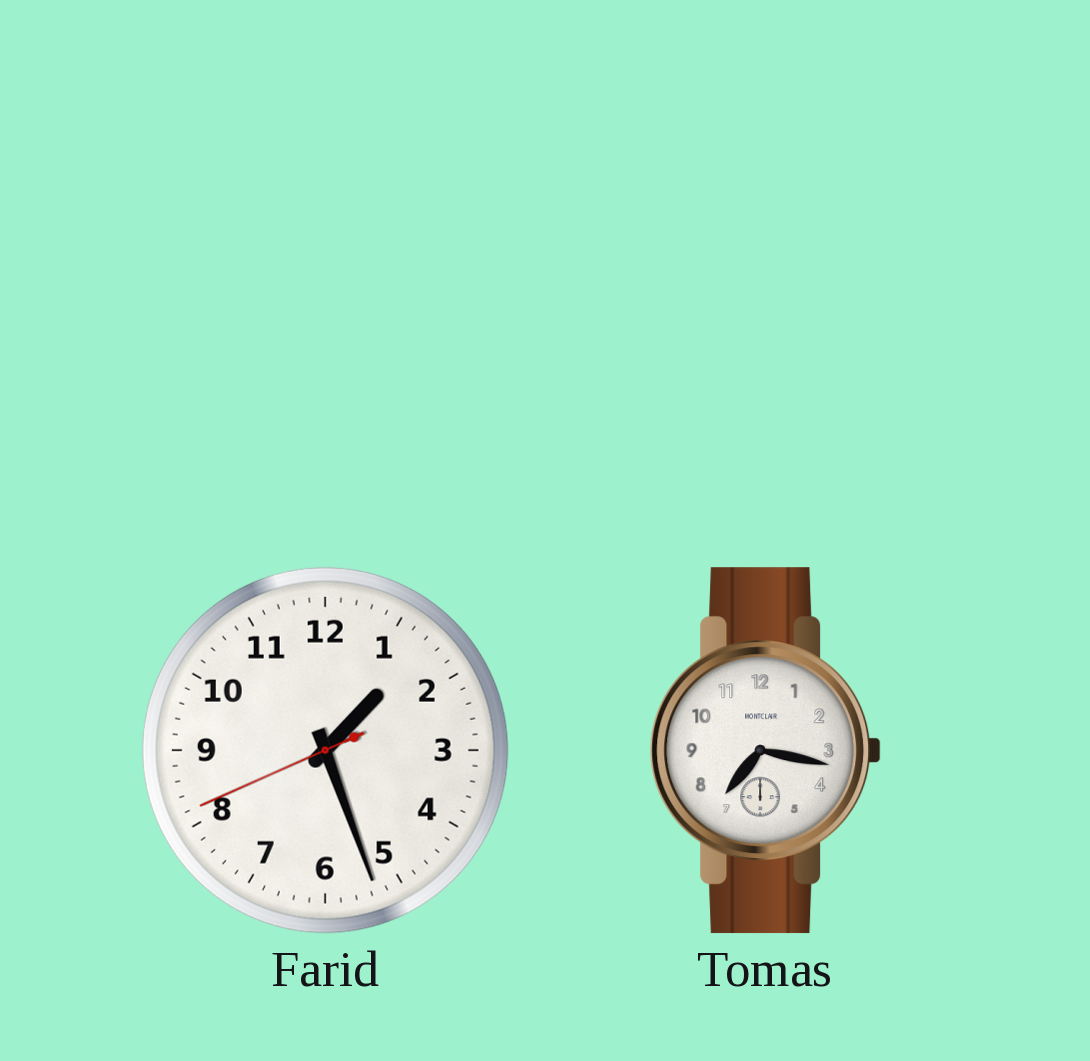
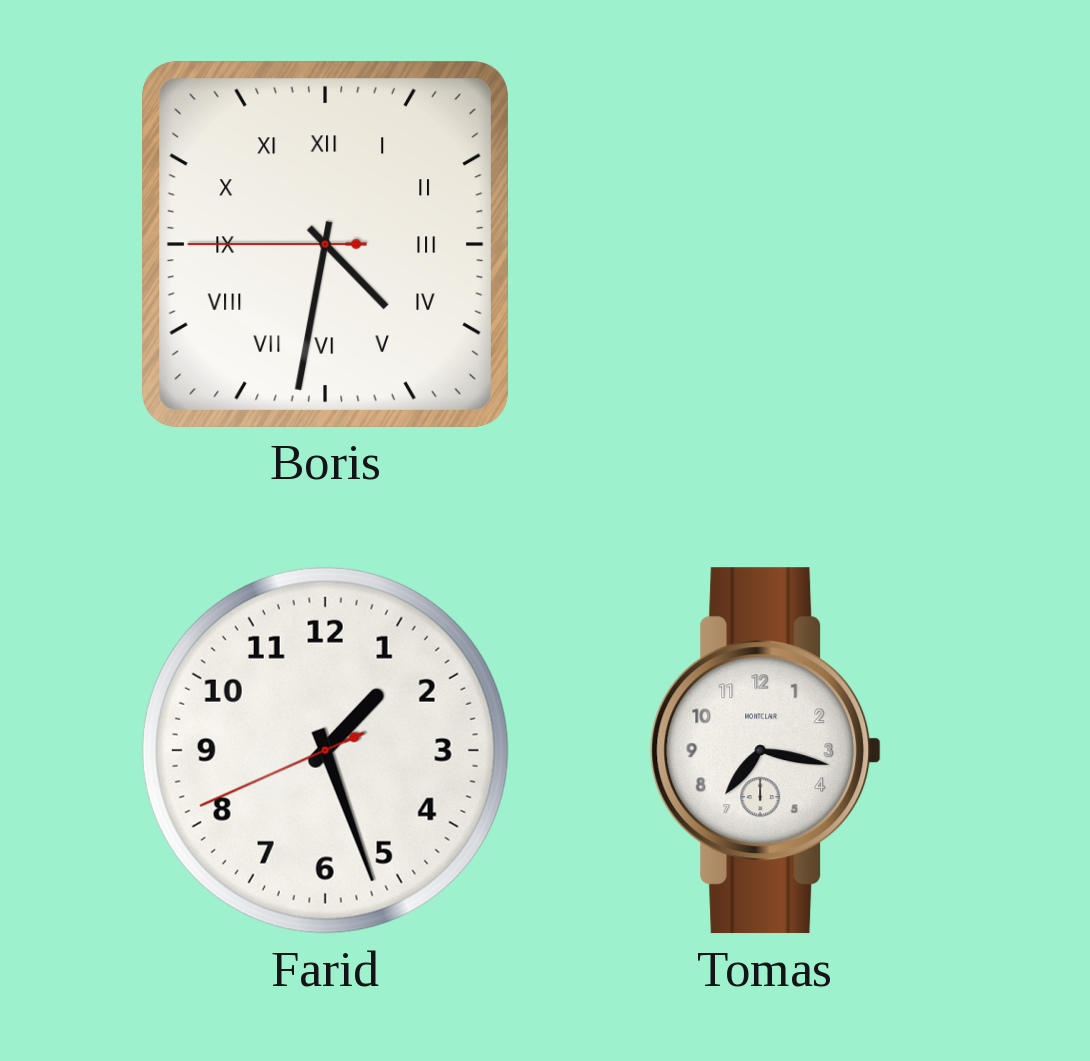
Boris: none -> 4:31 (325, 244)
